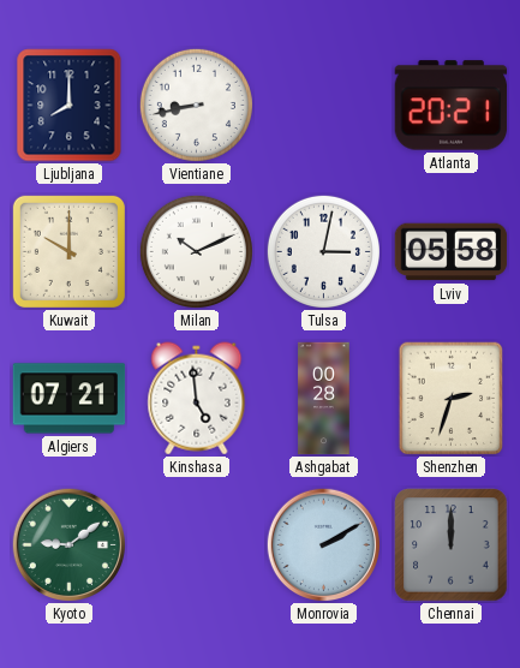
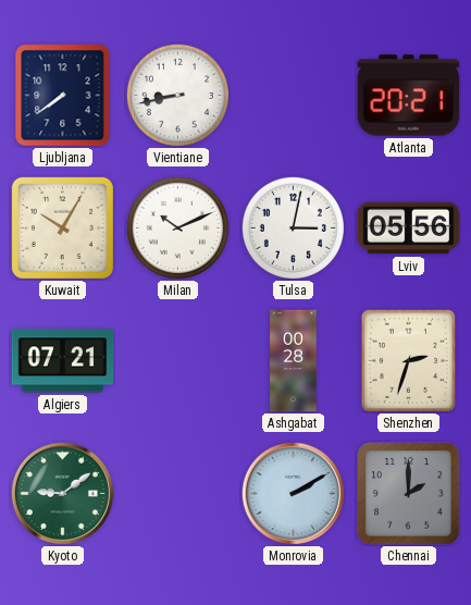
Ljubljana: 8:00 -> 7:39 (63, 96)
Kuwait: 10:00 -> 10:05 (62, 227)
Lviv: 05:58 -> 05:56 (409, 229)
Kinshasa: 4:59 -> none (197, 399)
Chennai: 12:00 -> 2:00 (409, 494)
